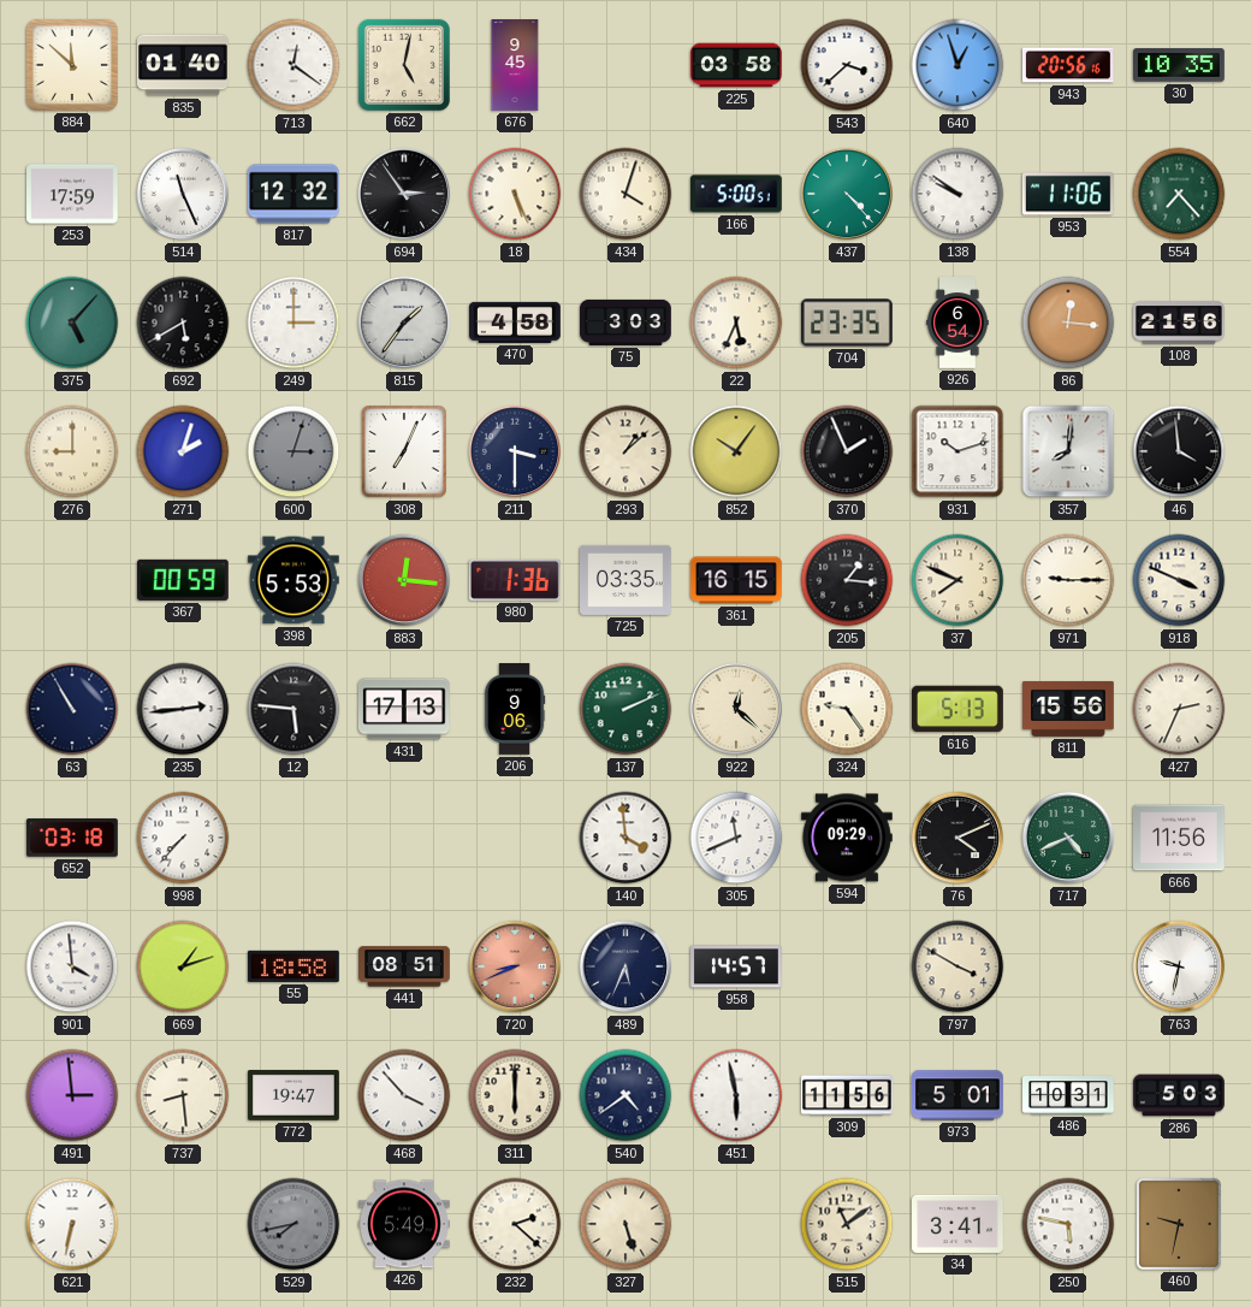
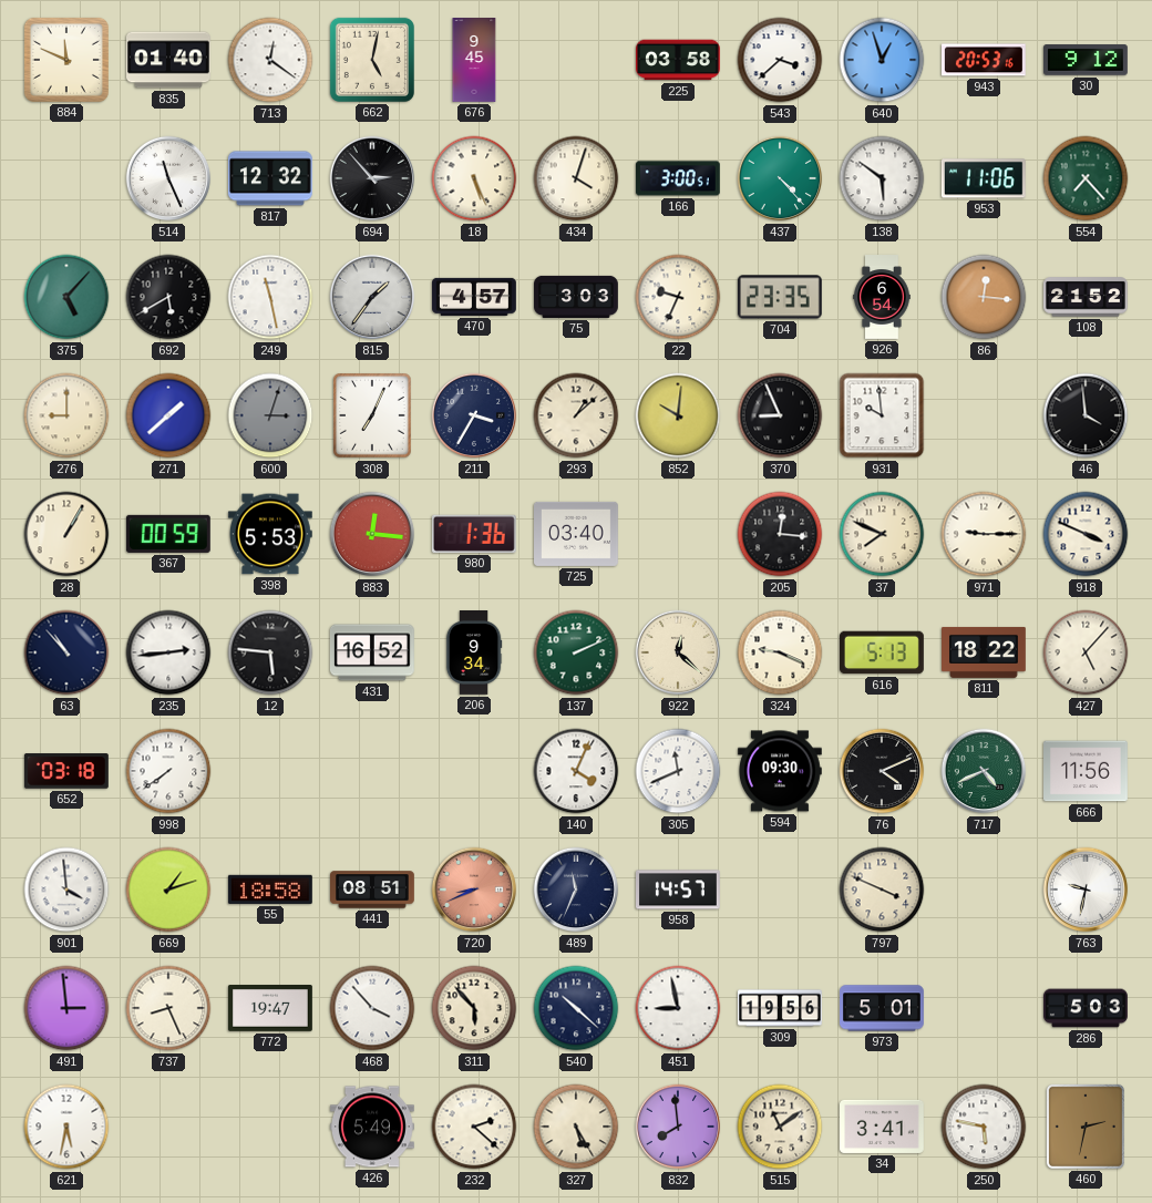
884: 11:52 -> 11:49 (66, 60)
943: 20:56 -> 20:53 (985, 60)
30: 10:35 -> 9:12 (1087, 60)
253: 17:59 -> none (73, 194)
694: 2:54 -> 2:53 (372, 178)
166: 5:00 -> 3:00 (678, 178)
138: 9:51 -> 5:51 (882, 178)
249: 3:00 -> 11:28 (270, 297)
470: 4:58 -> 4:57 (475, 297)
22: 5:34 -> 9:34 (678, 297)
108: 21:56 -> 21:52 (1087, 297)
271: 2:03 -> 1:38 (168, 415)
211: 3:30 -> 3:35 (474, 415)
852: 10:06 -> 10:01 (678, 415)
370: 1:56 -> 8:56 (780, 415)
931: 10:12 -> 9:59 (882, 415)
357: 8:01 -> none (1068, 451)
28: none -> 1:05 (66, 534)
725: 03:35 -> 03:40 (577, 534)
361: 16:15 -> none (736, 580)
205: 1:16 -> 12:16 (780, 534)
63: 10:55 -> 10:53 (66, 652)
431: 17:13 -> 16:52 (372, 652)
206: 9:06 -> 9:34 (474, 654)
324: 9:24 -> 9:19 (780, 652)
811: 15:56 -> 18:22 (985, 652)
427: 2:34 -> 5:07 (1086, 652)
998: 7:37 -> 7:39 (168, 771)
140: 3:59 -> 4:04 (576, 771)
594: 09:29 -> 09:30 (781, 771)
489: 5:34 -> 11:34 (576, 890)
797: 3:50 -> 3:49 (882, 890)
737: 8:29 -> 8:26 (168, 1008)
311: 6:00 -> 5:53 (474, 1008)
540: 4:39 -> 10:22 (576, 1008)
451: 5:58 -> 8:58 (678, 1008)
309: 11:56 -> 19:56 (781, 1008)
486: 10:31 -> none (1068, 1095)
621: 6:32 -> 5:32 (66, 1127)
529: 7:43 -> none (294, 1224)
327: 5:27 -> 5:25 (576, 1127)
832: none -> 7:59 (678, 1127)
460: 9:32 -> 2:32 (1086, 1127)
